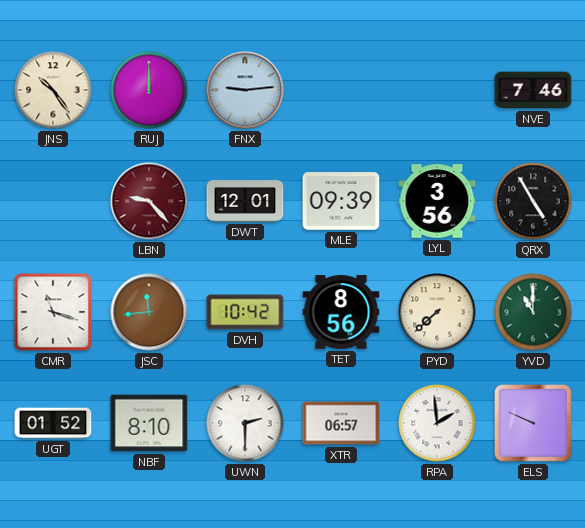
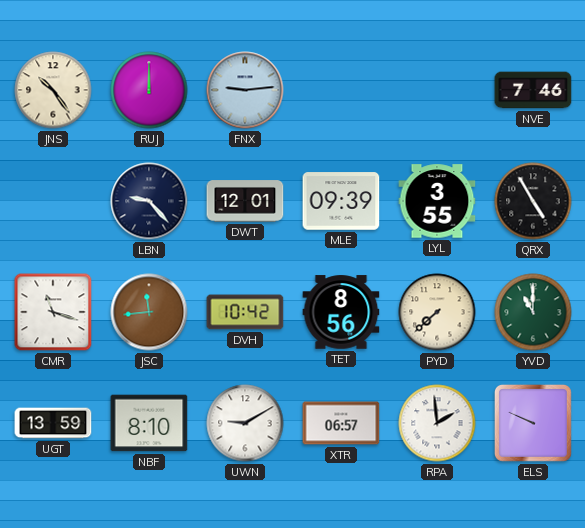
LBN dial: burgundy -> navy (149, 201)
LYL: 3:56 -> 3:55 (437, 201)
UGT: 01:52 -> 13:59 (53, 423)
UWN: 2:30 -> 9:10 (245, 423)
